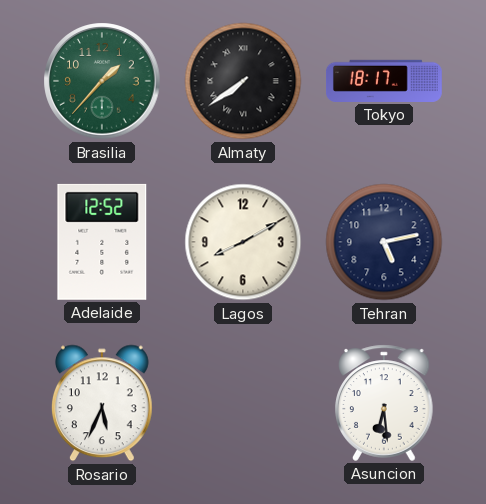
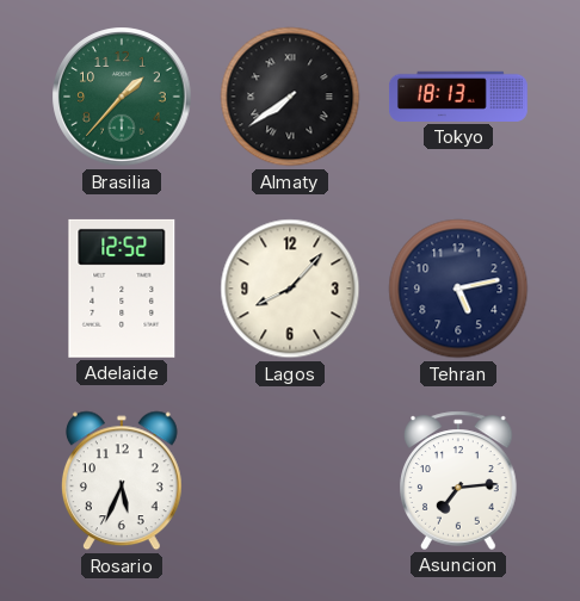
Tokyo: 18:17 -> 18:13 (459, 97)
Lagos: 8:10 -> 8:07 (290, 289)
Asuncion: 6:29 -> 7:14 (458, 481)
